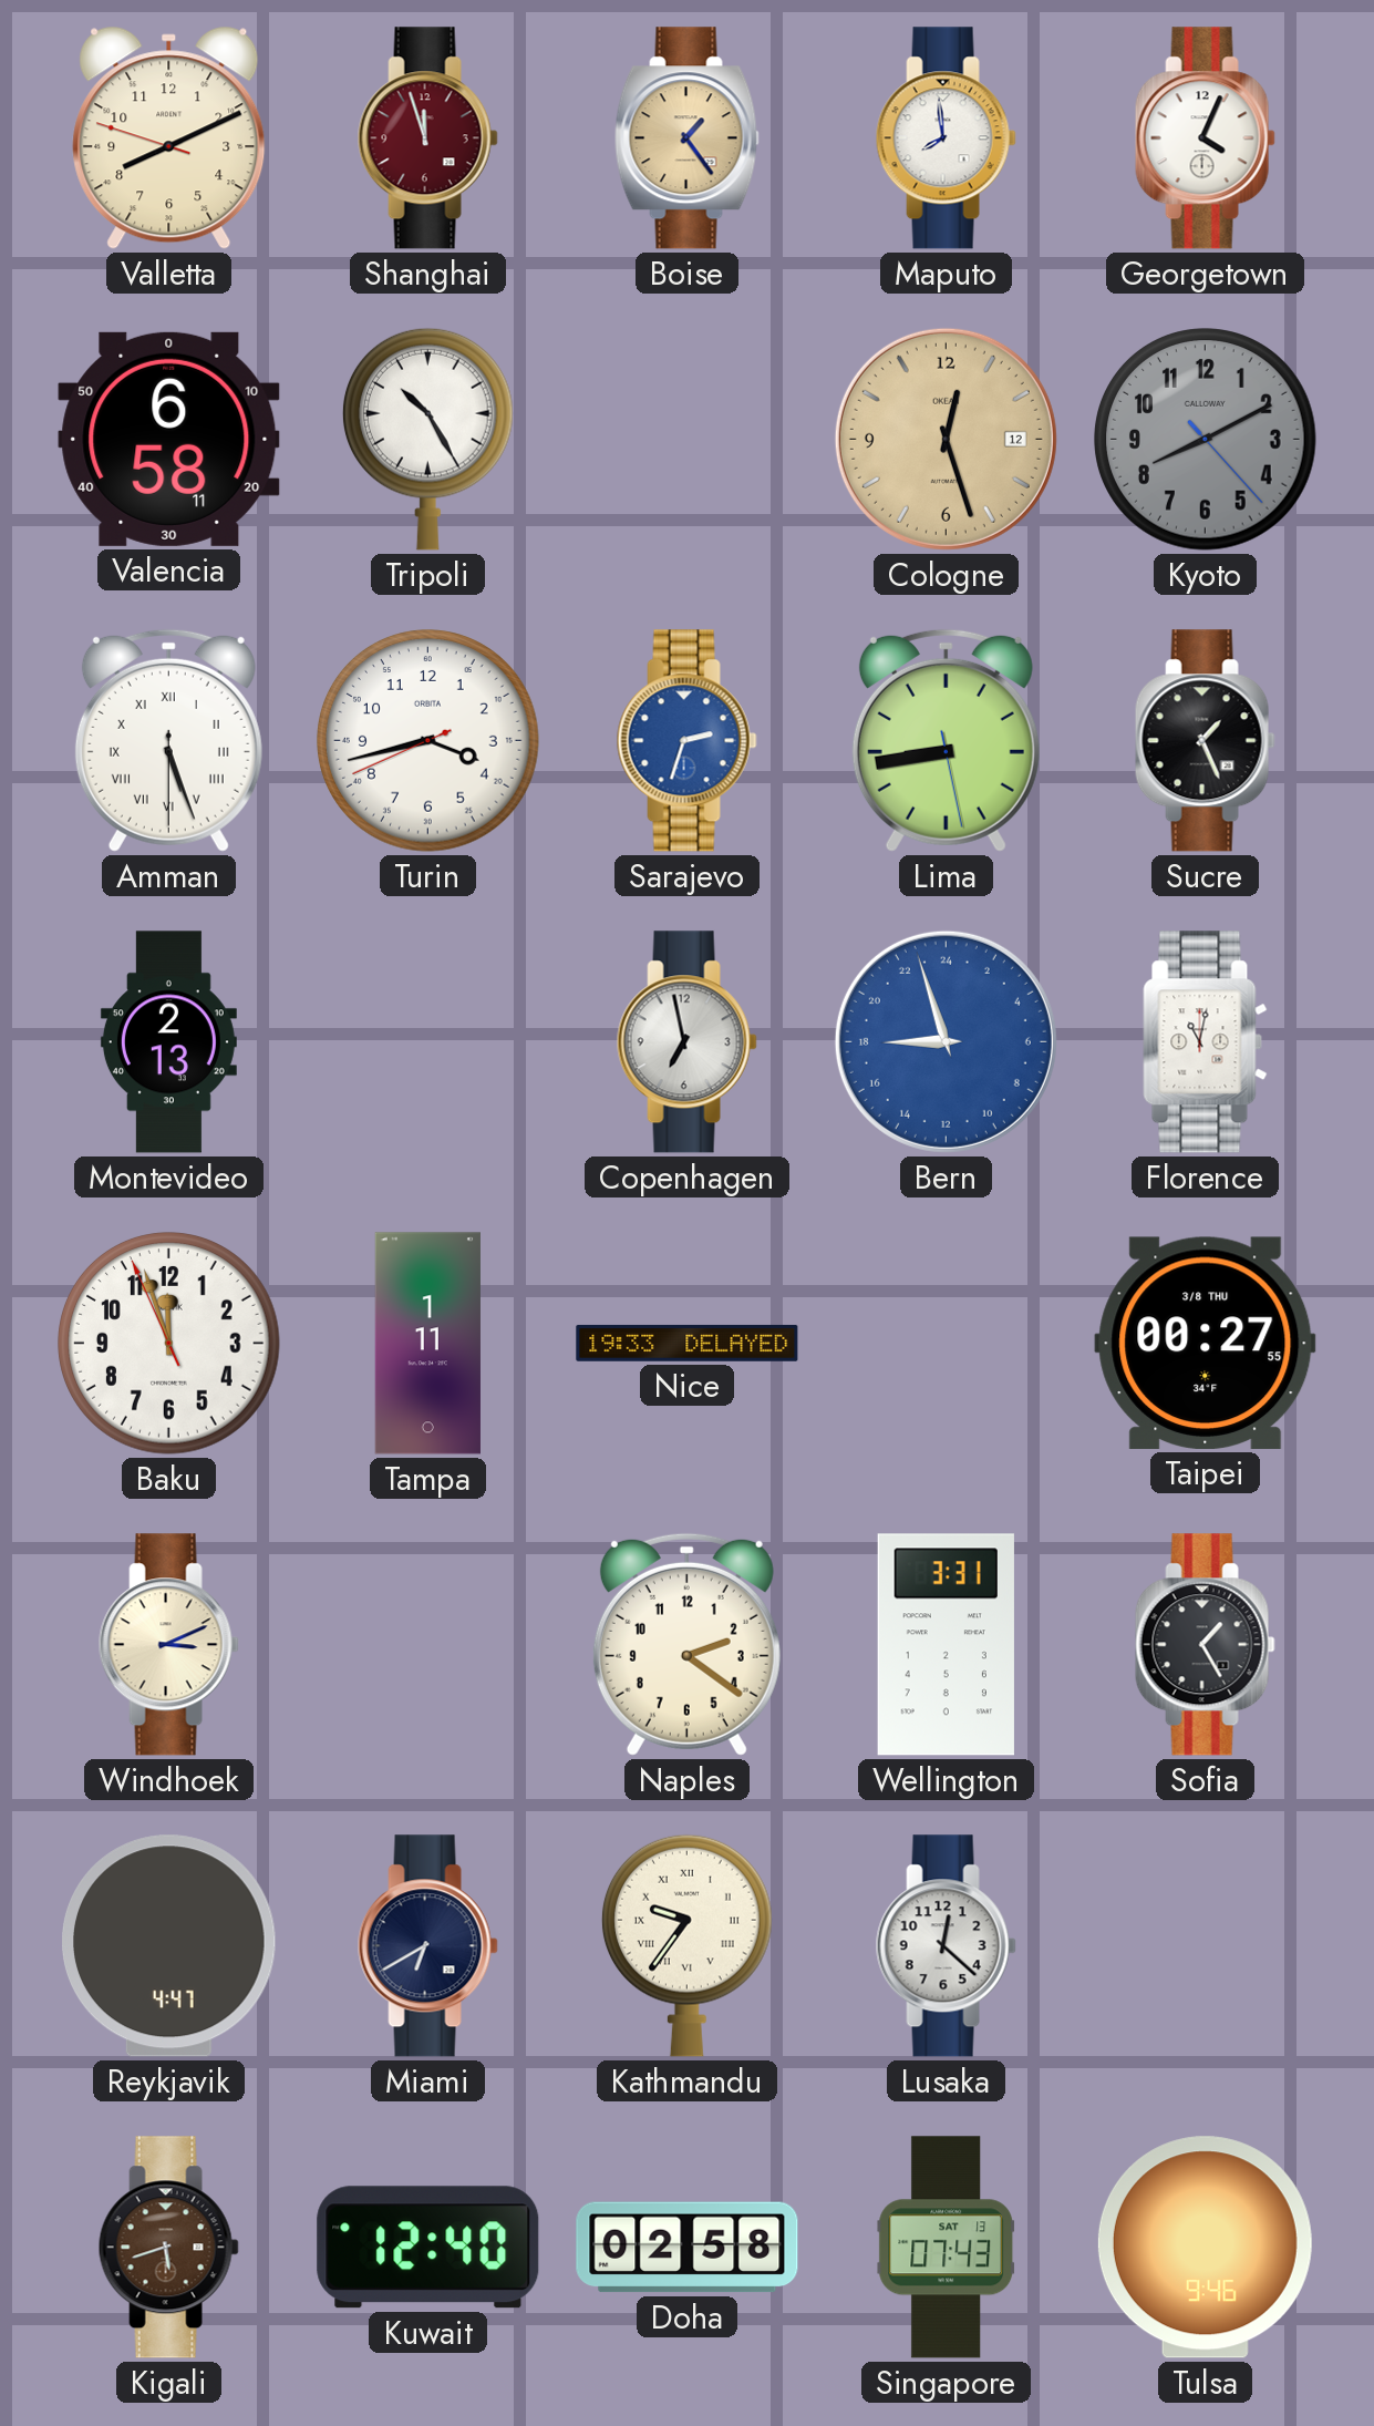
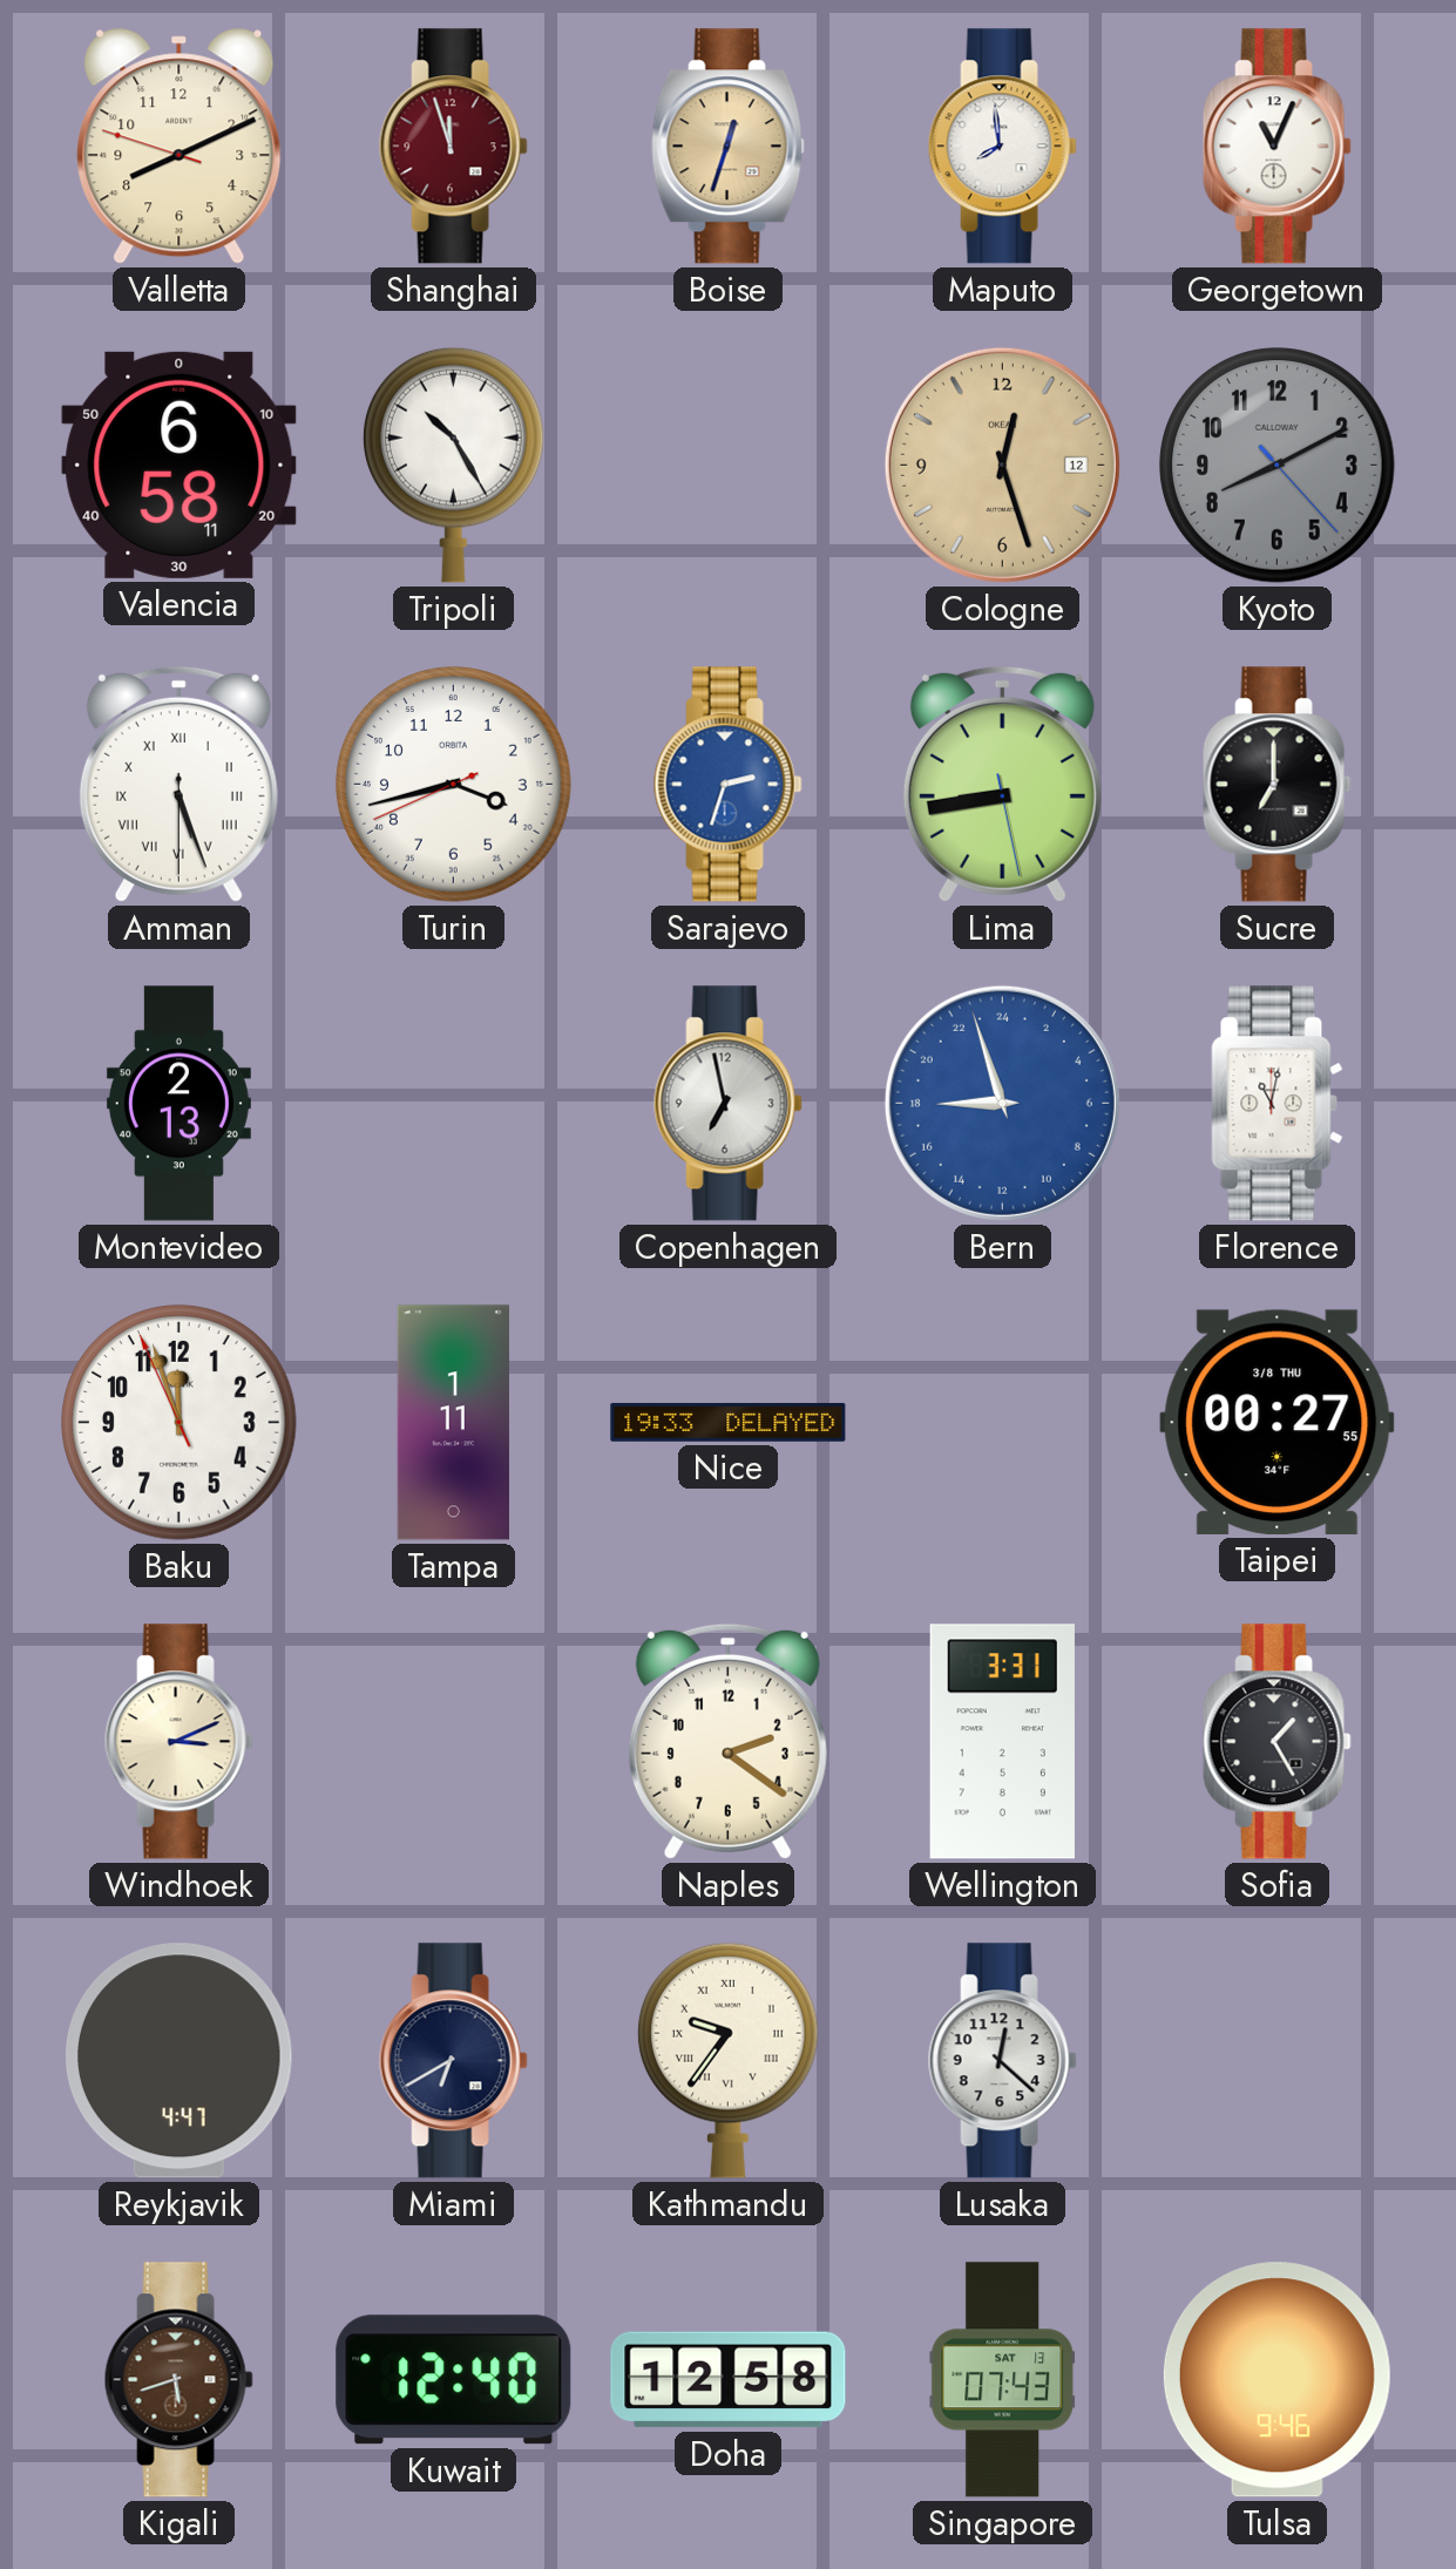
Boise: 1:24 -> 12:33 (727, 147)
Georgetown: 4:04 -> 11:04 (1276, 147)
Sucre: 1:26 -> 7:00 (1276, 785)
Doha: 02:58 -> 12:58 (729, 2380)
